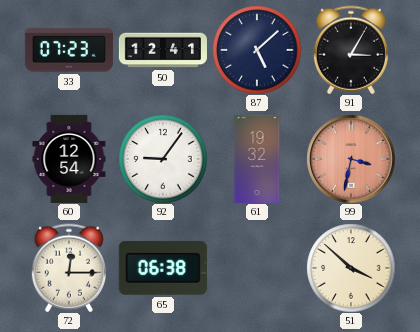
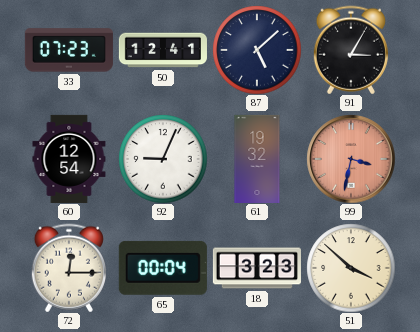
92: 9:06 -> 9:04 (163, 159)
65: 06:38 -> 00:04 (163, 268)
18: none -> 3:23 (257, 268)
